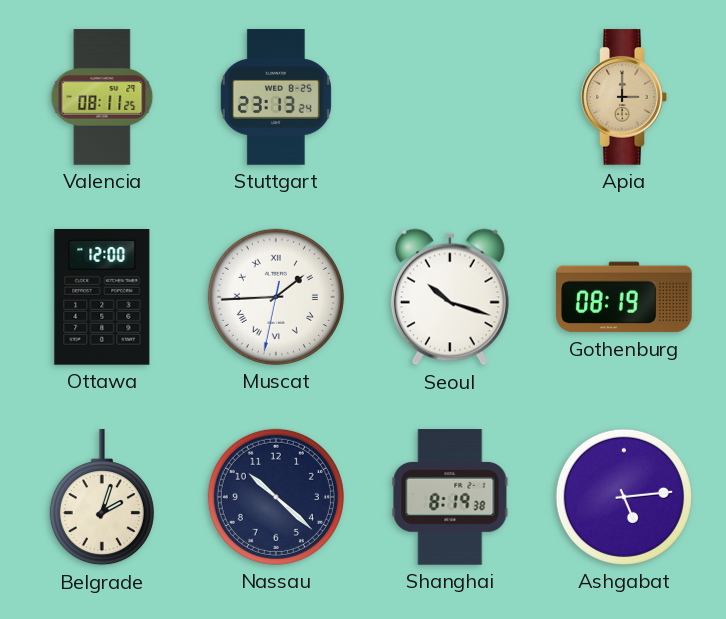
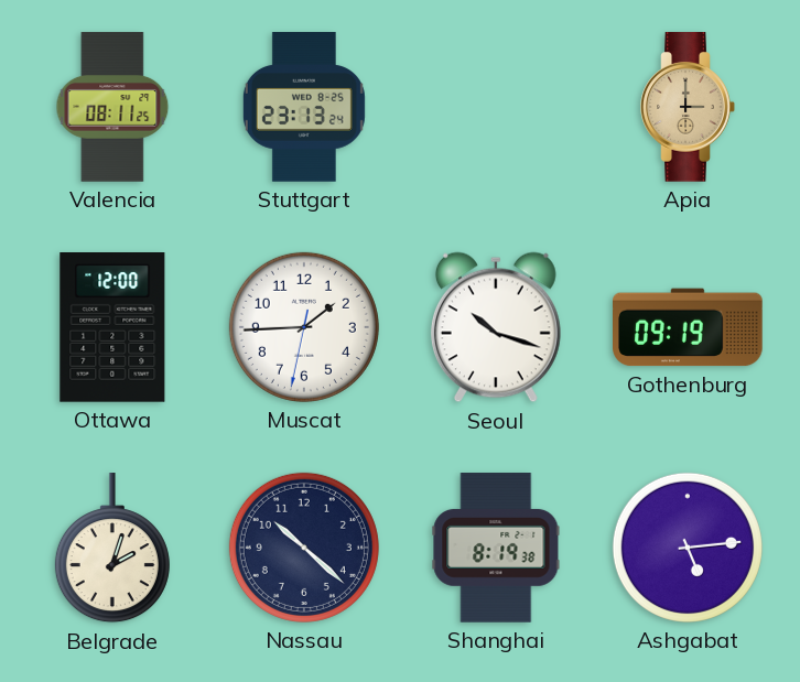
Muscat numerals: Roman -> Arabic (304, 327)
Gothenburg: 08:19 -> 09:19 (688, 327)
